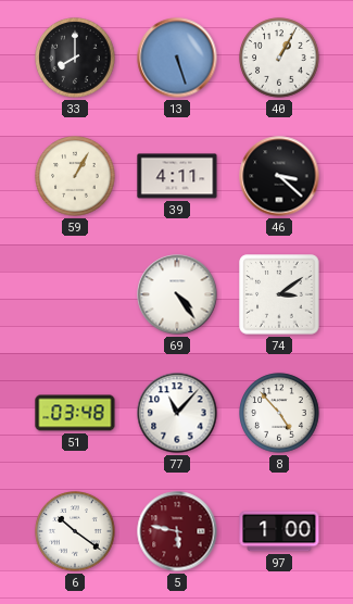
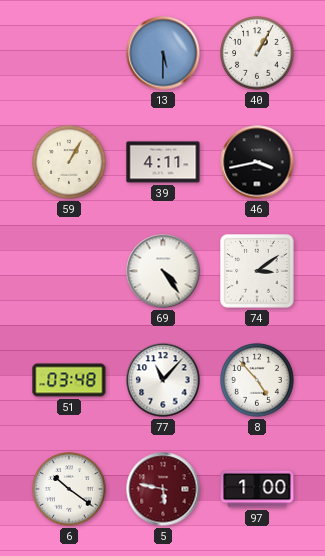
33: 8:00 -> none (75, 58)
13: 5:27 -> 5:30 (163, 53)
46: 3:22 -> 3:43 (257, 162)
